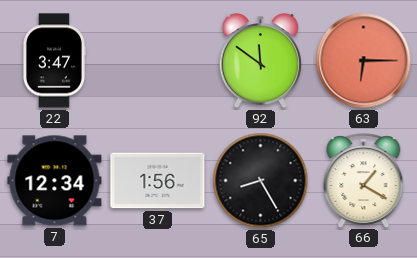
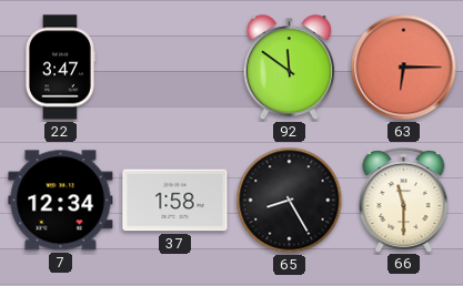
37: 1:56 -> 1:58 (175, 201)
66: 1:20 -> 11:30 (404, 200)
